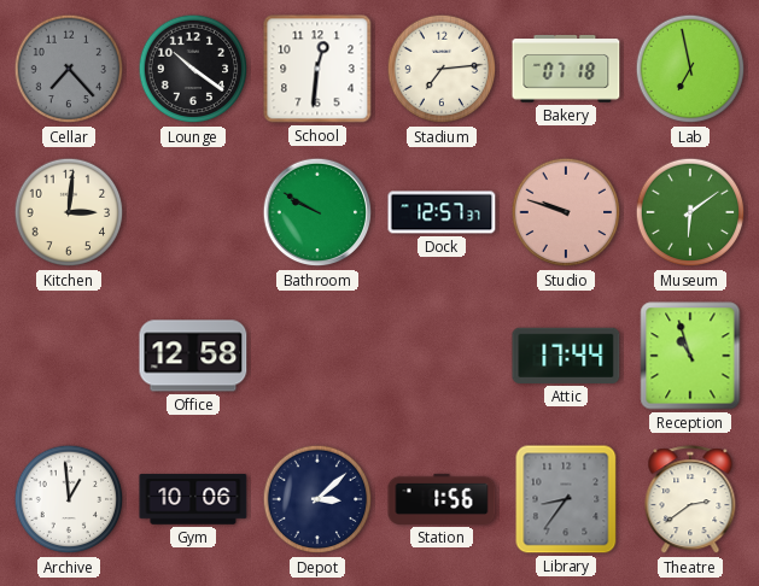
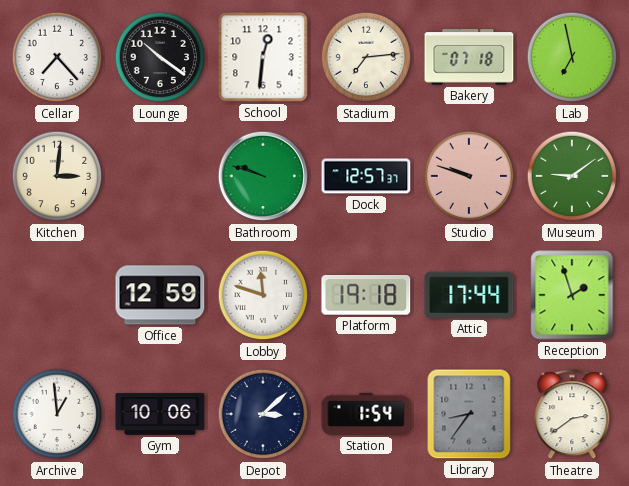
Cellar dial: grey -> white (57, 57)
Bathroom: 9:50 -> 9:48 (263, 176)
Museum: 6:09 -> 9:09 (572, 176)
Office: 12:58 -> 12:59 (160, 295)
Lobby: none -> 11:48 (263, 295)
Platform: none -> 19:18 (366, 296)
Reception: 10:57 -> 1:57 (572, 295)
Station: 1:56 -> 1:54 (366, 414)
